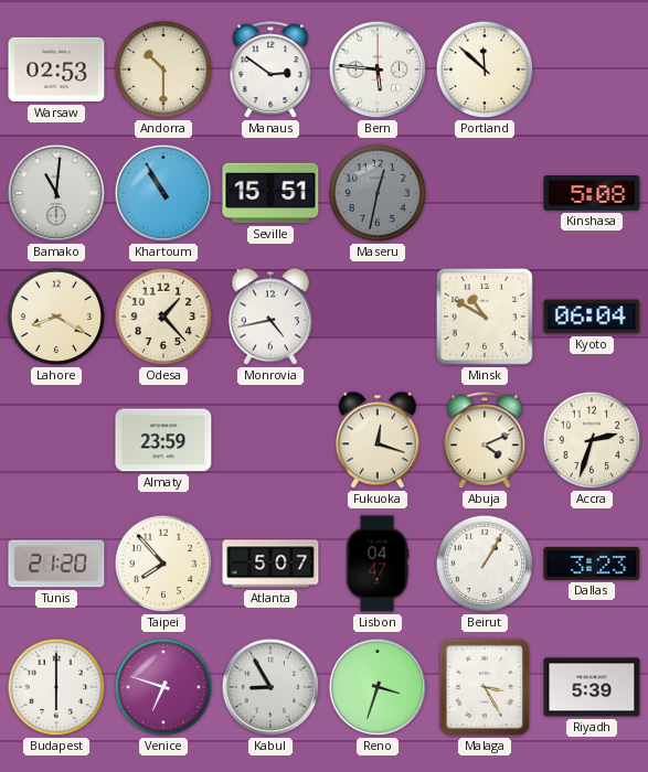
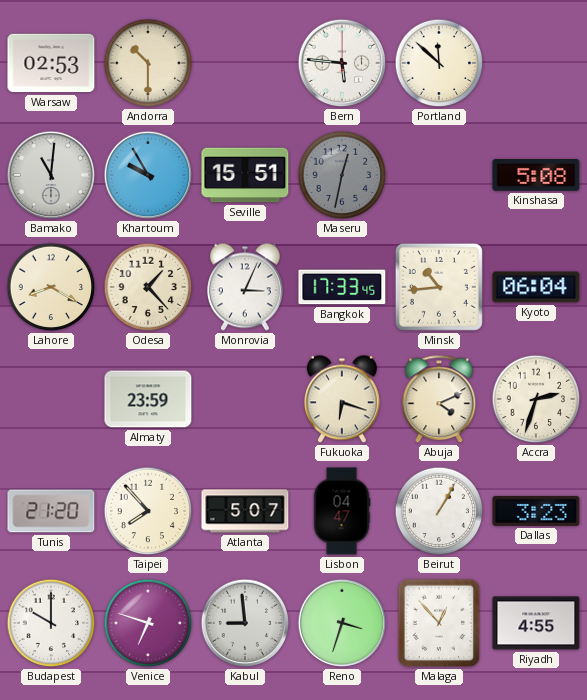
Manaus: 2:51 -> none (270, 71)
Khartoum: 10:55 -> 9:55 (148, 175)
Monrovia: 4:43 -> 3:04 (245, 287)
Bangkok: none -> 17:33 (342, 287)
Minsk: 10:50 -> 10:44 (439, 287)
Fukuoka: 12:18 -> 6:18 (342, 399)
Budapest: 6:00 -> 10:00 (51, 623)
Kabul: 8:55 -> 8:59 (245, 623)
Malaga: 3:25 -> 12:53 (439, 623)
Riyadh: 5:39 -> 4:55 (536, 623)
